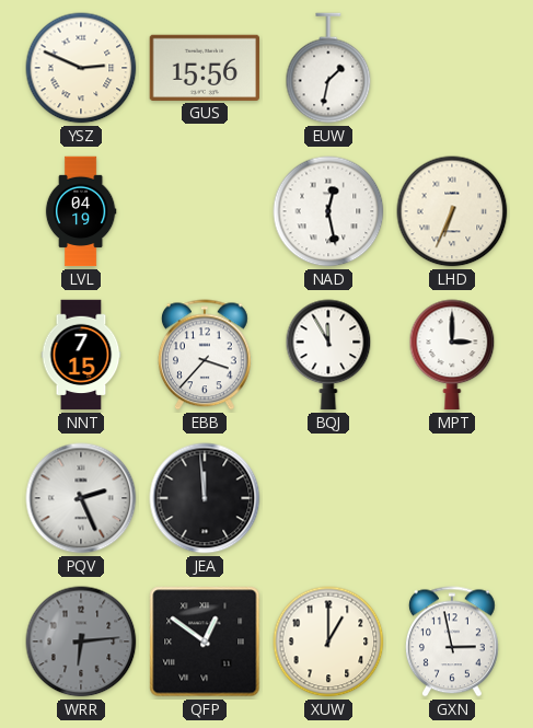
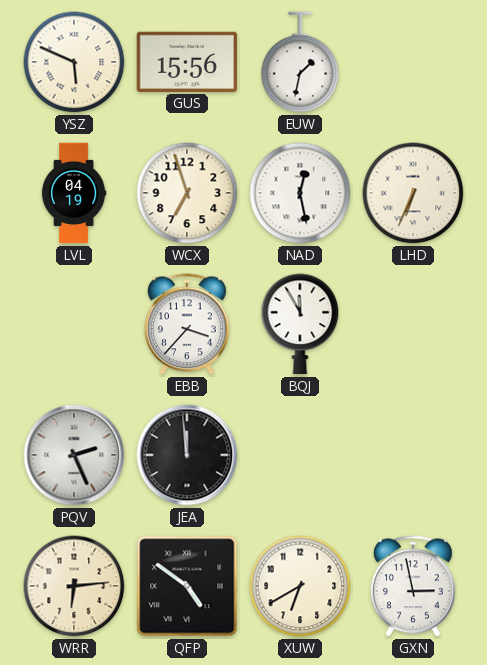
YSZ: 2:49 -> 5:49 (74, 62)
WCX: none -> 6:57 (187, 193)
NNT: 7:15 -> none (81, 355)
MPT: 3:00 -> none (452, 355)
WRR dial: grey -> cream (74, 586)
QFP: 12:51 -> 4:51 (187, 586)
XUW: 1:00 -> 6:40 (300, 586)
